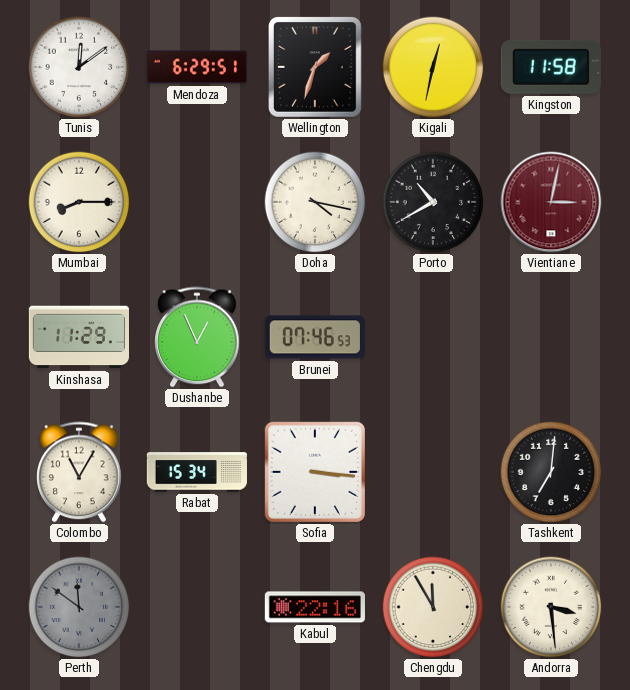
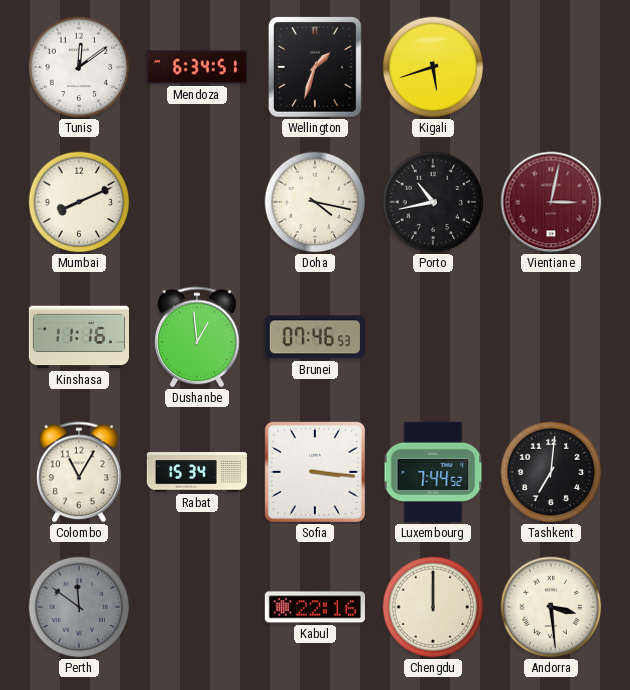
Mendoza: 6:29 -> 6:34 (197, 67)
Kigali: 12:32 -> 5:42 (433, 67)
Kingston: 11:58 -> none (551, 67)
Mumbai: 8:15 -> 8:11 (79, 202)
Porto: 10:40 -> 10:43 (433, 202)
Kinshasa: 11:29 -> 11:16 (78, 337)
Dushanbe: 12:56 -> 12:59 (197, 337)
Luxembourg: none -> 7:44 (433, 472)
Chengdu: 11:55 -> 12:00 (433, 607)
